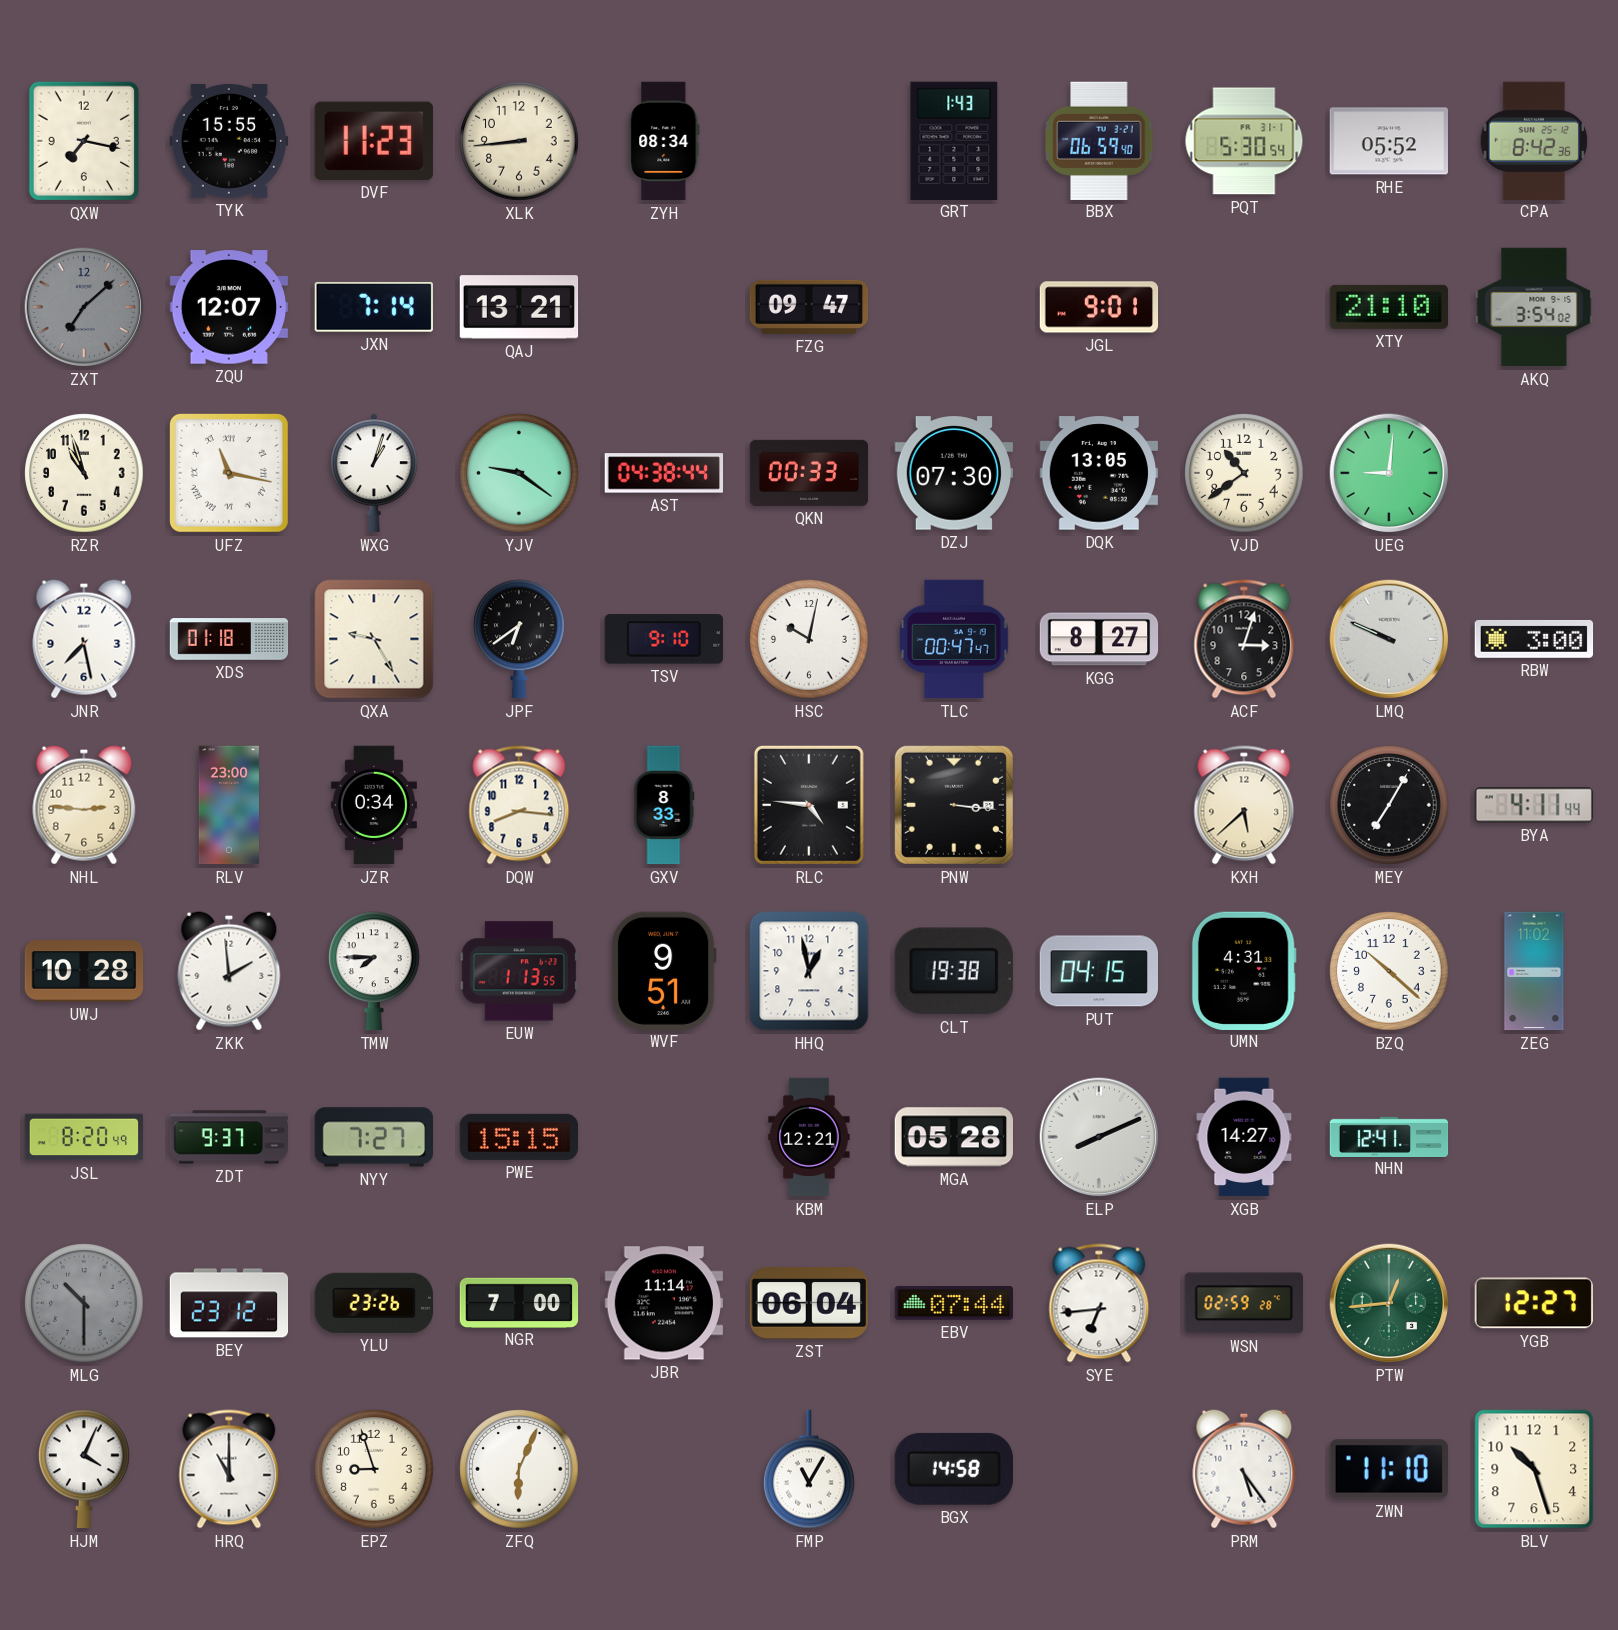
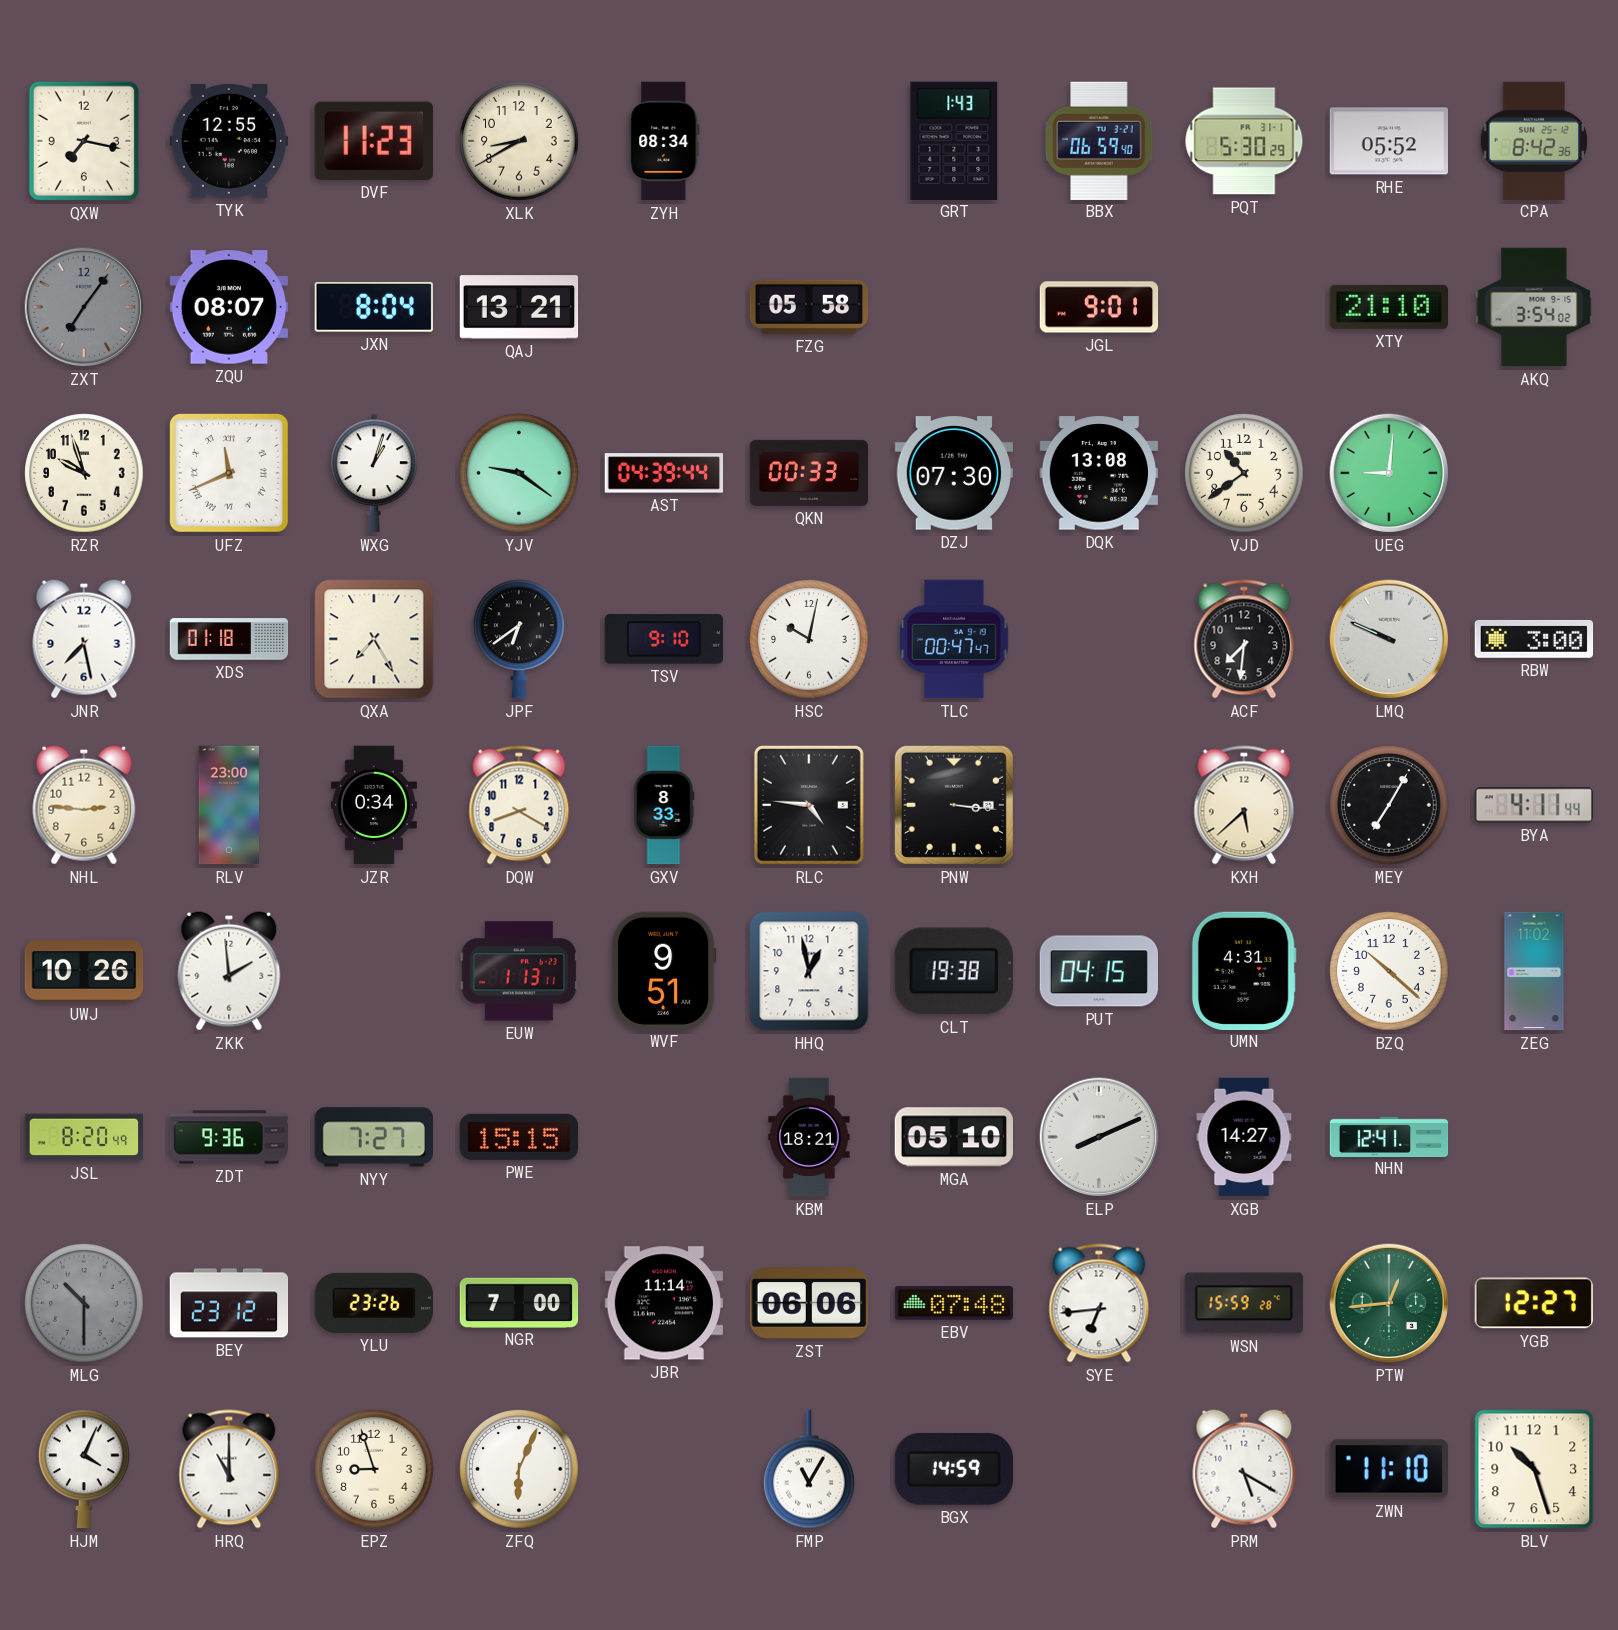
TYK: 15:55 -> 12:55 (228, 141)
XLK: 8:44 -> 8:40 (519, 141)
PQT: 5:30:54 -> 5:30:29 (1244, 141)
ZXT: 7:08 -> 7:06 (84, 307)
ZQU: 12:07 -> 08:07 (228, 307)
JXN: 7:14 -> 8:04 (374, 307)
FZG: 09:47 -> 05:58 (809, 307)
RZR: 10:57 -> 9:57 (84, 473)
UFZ: 11:17 -> 11:41 (229, 473)
AST: 04:38 -> 04:39 (664, 473)
DQK: 13:05 -> 13:08 (1098, 473)
QXA: 9:25 -> 7:25 (374, 639)
KGG: 8:27 -> none (1099, 639)
ACF: 3:03 -> 7:31 (1244, 639)
DQW: 8:16 -> 8:20 (519, 805)
UWJ: 10:28 -> 10:26 (84, 971)
TMW: 7:45 -> none (375, 971)
EUW: 1:13:55 -> 1:13:11 (518, 971)
ZDT: 9:37 -> 9:36 (229, 1137)
KBM: 12:21 -> 18:21 (809, 1137)
MGA: 05:28 -> 05:10 (953, 1137)
ZST: 06:04 -> 06:06 (808, 1303)
EBV: 07:44 -> 07:48 (953, 1303)
WSN: 02:59 -> 15:59 (1244, 1303)
BGX: 14:58 -> 14:59 (954, 1469)
PRM: 5:24 -> 5:20 (1244, 1469)
